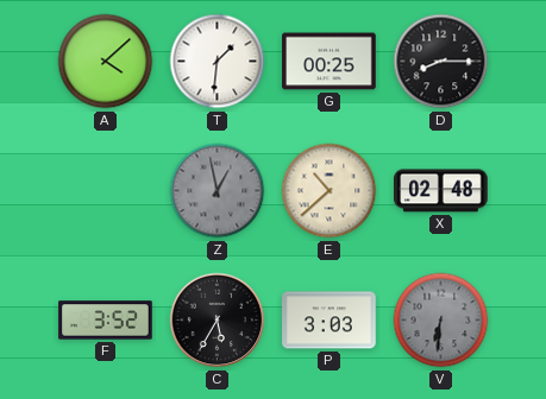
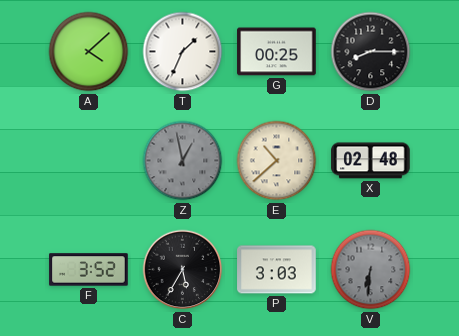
T: 1:31 -> 1:34 (183, 52)
